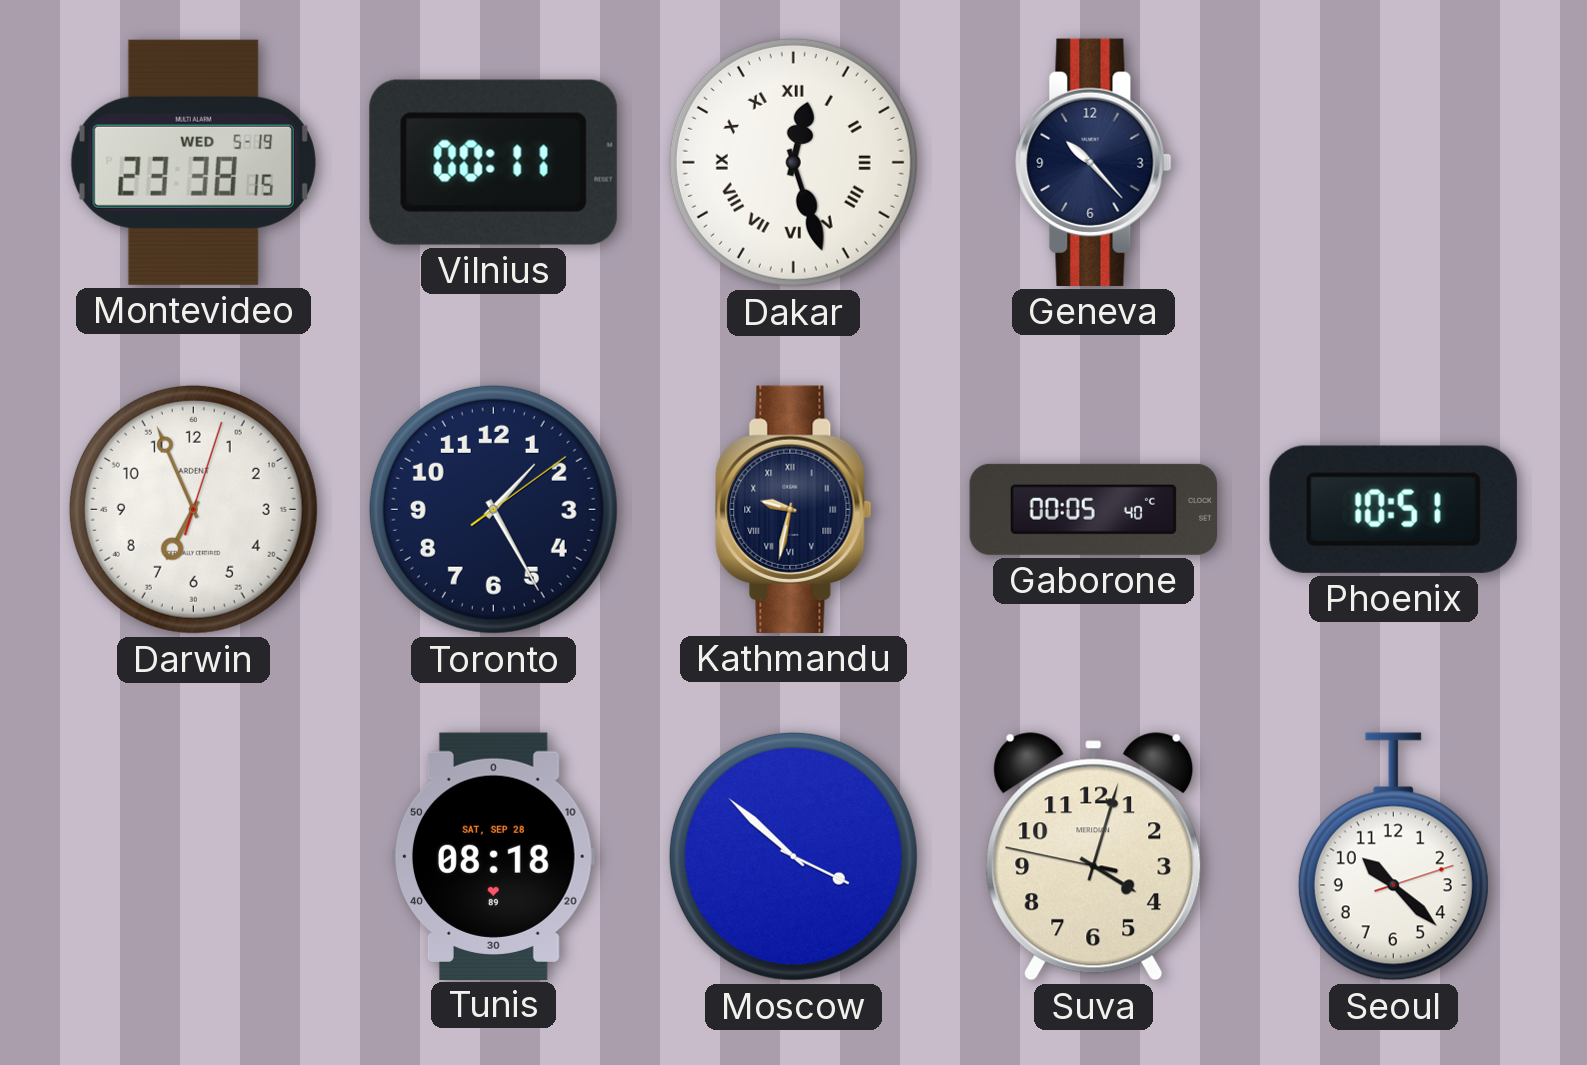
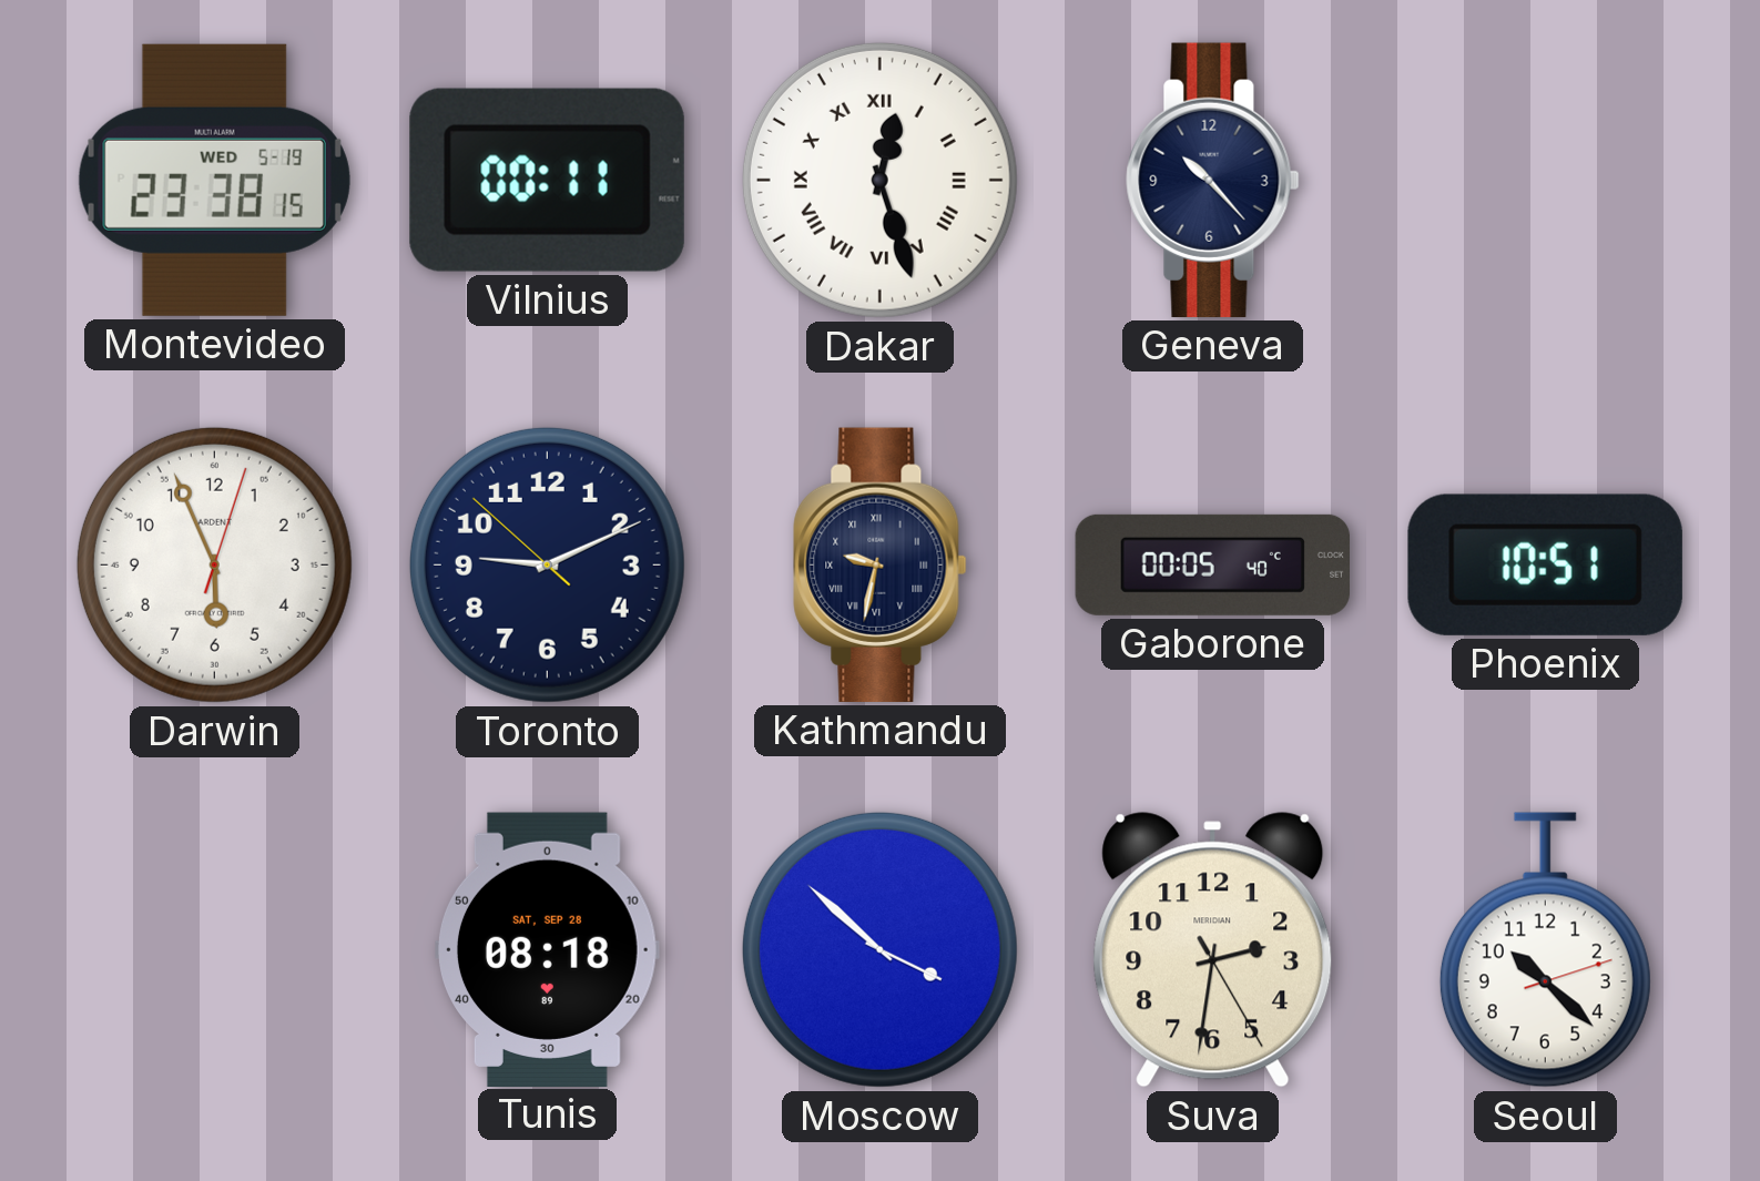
Darwin: 6:56 -> 5:56 (214, 564)
Toronto: 1:25 -> 9:10 (547, 564)
Suva: 4:02 -> 2:31 (1213, 950)
